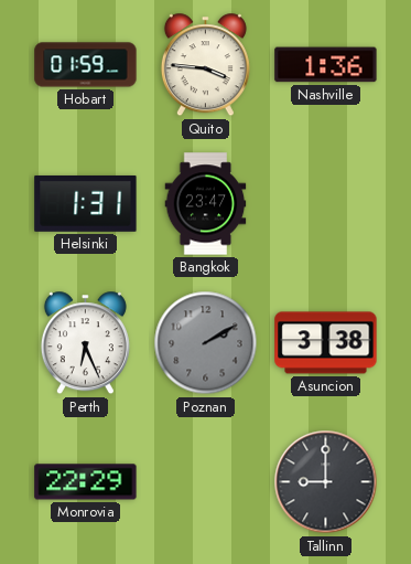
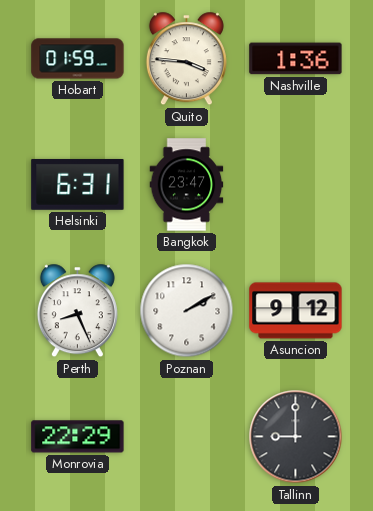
Helsinki: 1:31 -> 6:31 (78, 185)
Perth: 6:26 -> 8:26 (77, 311)
Poznan dial: grey -> white (187, 311)
Asuncion: 3:38 -> 9:12 (296, 311)
